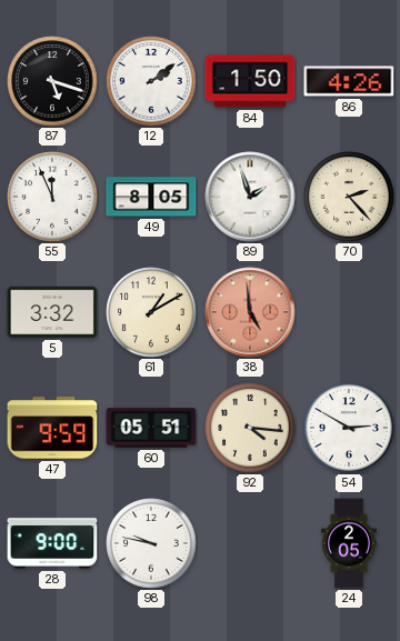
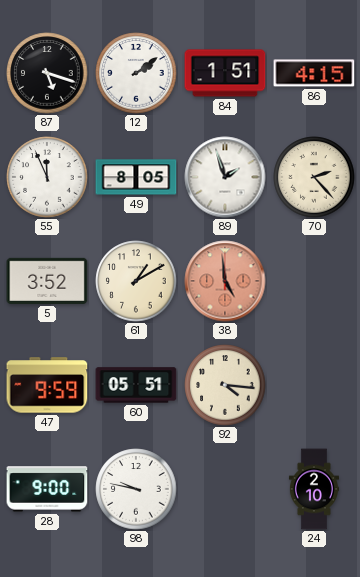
84: 1:50 -> 1:51 (225, 73)
86: 4:26 -> 4:15 (314, 73)
5: 3:32 -> 3:52 (47, 281)
54: 2:50 -> none (349, 428)
24: 2:05 -> 2:10 (314, 489)
